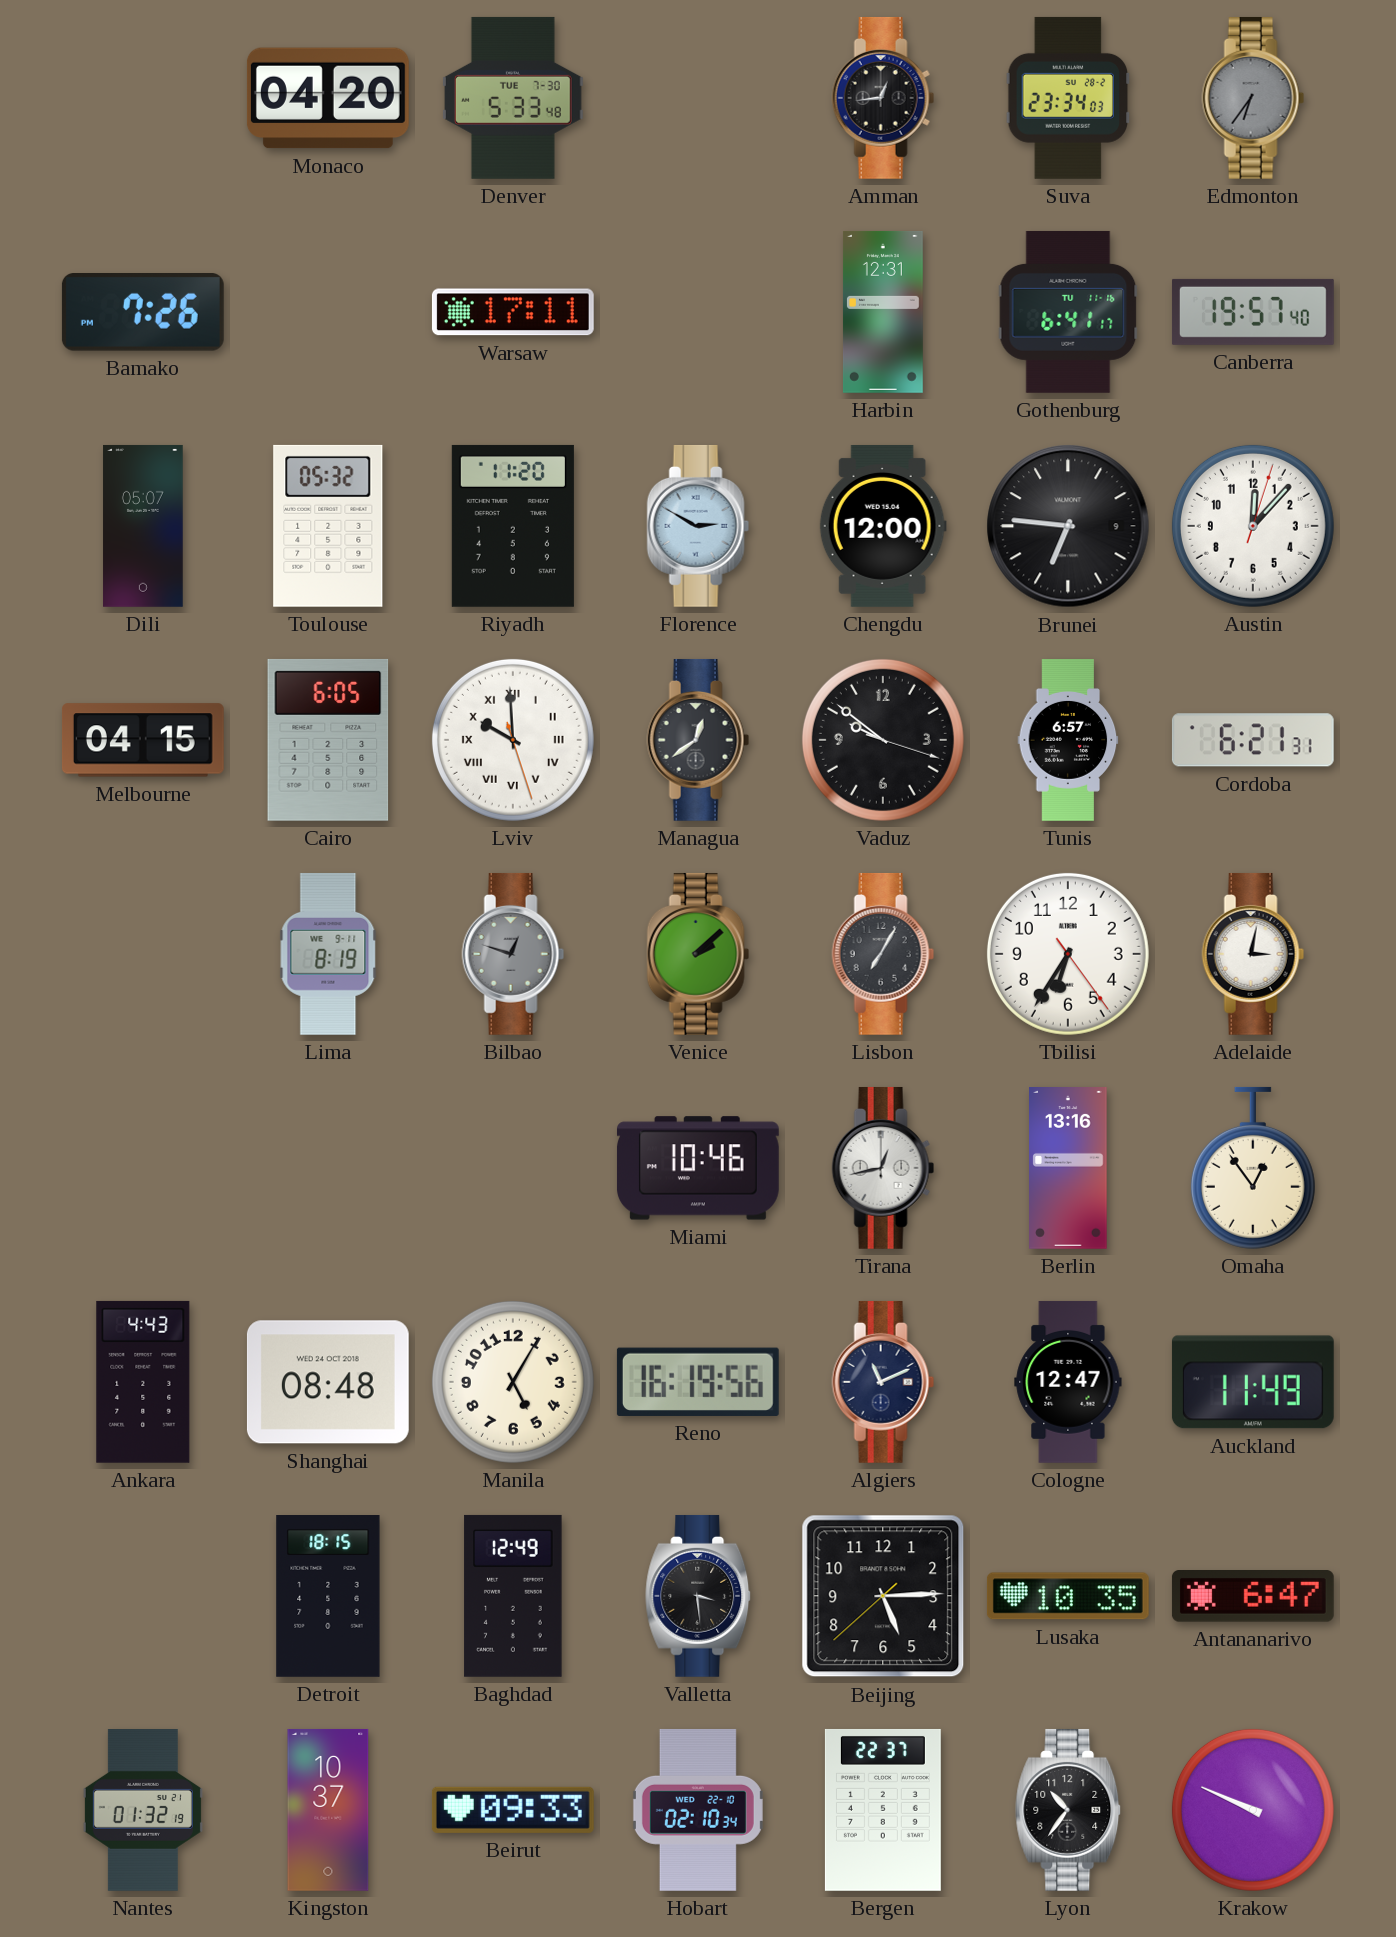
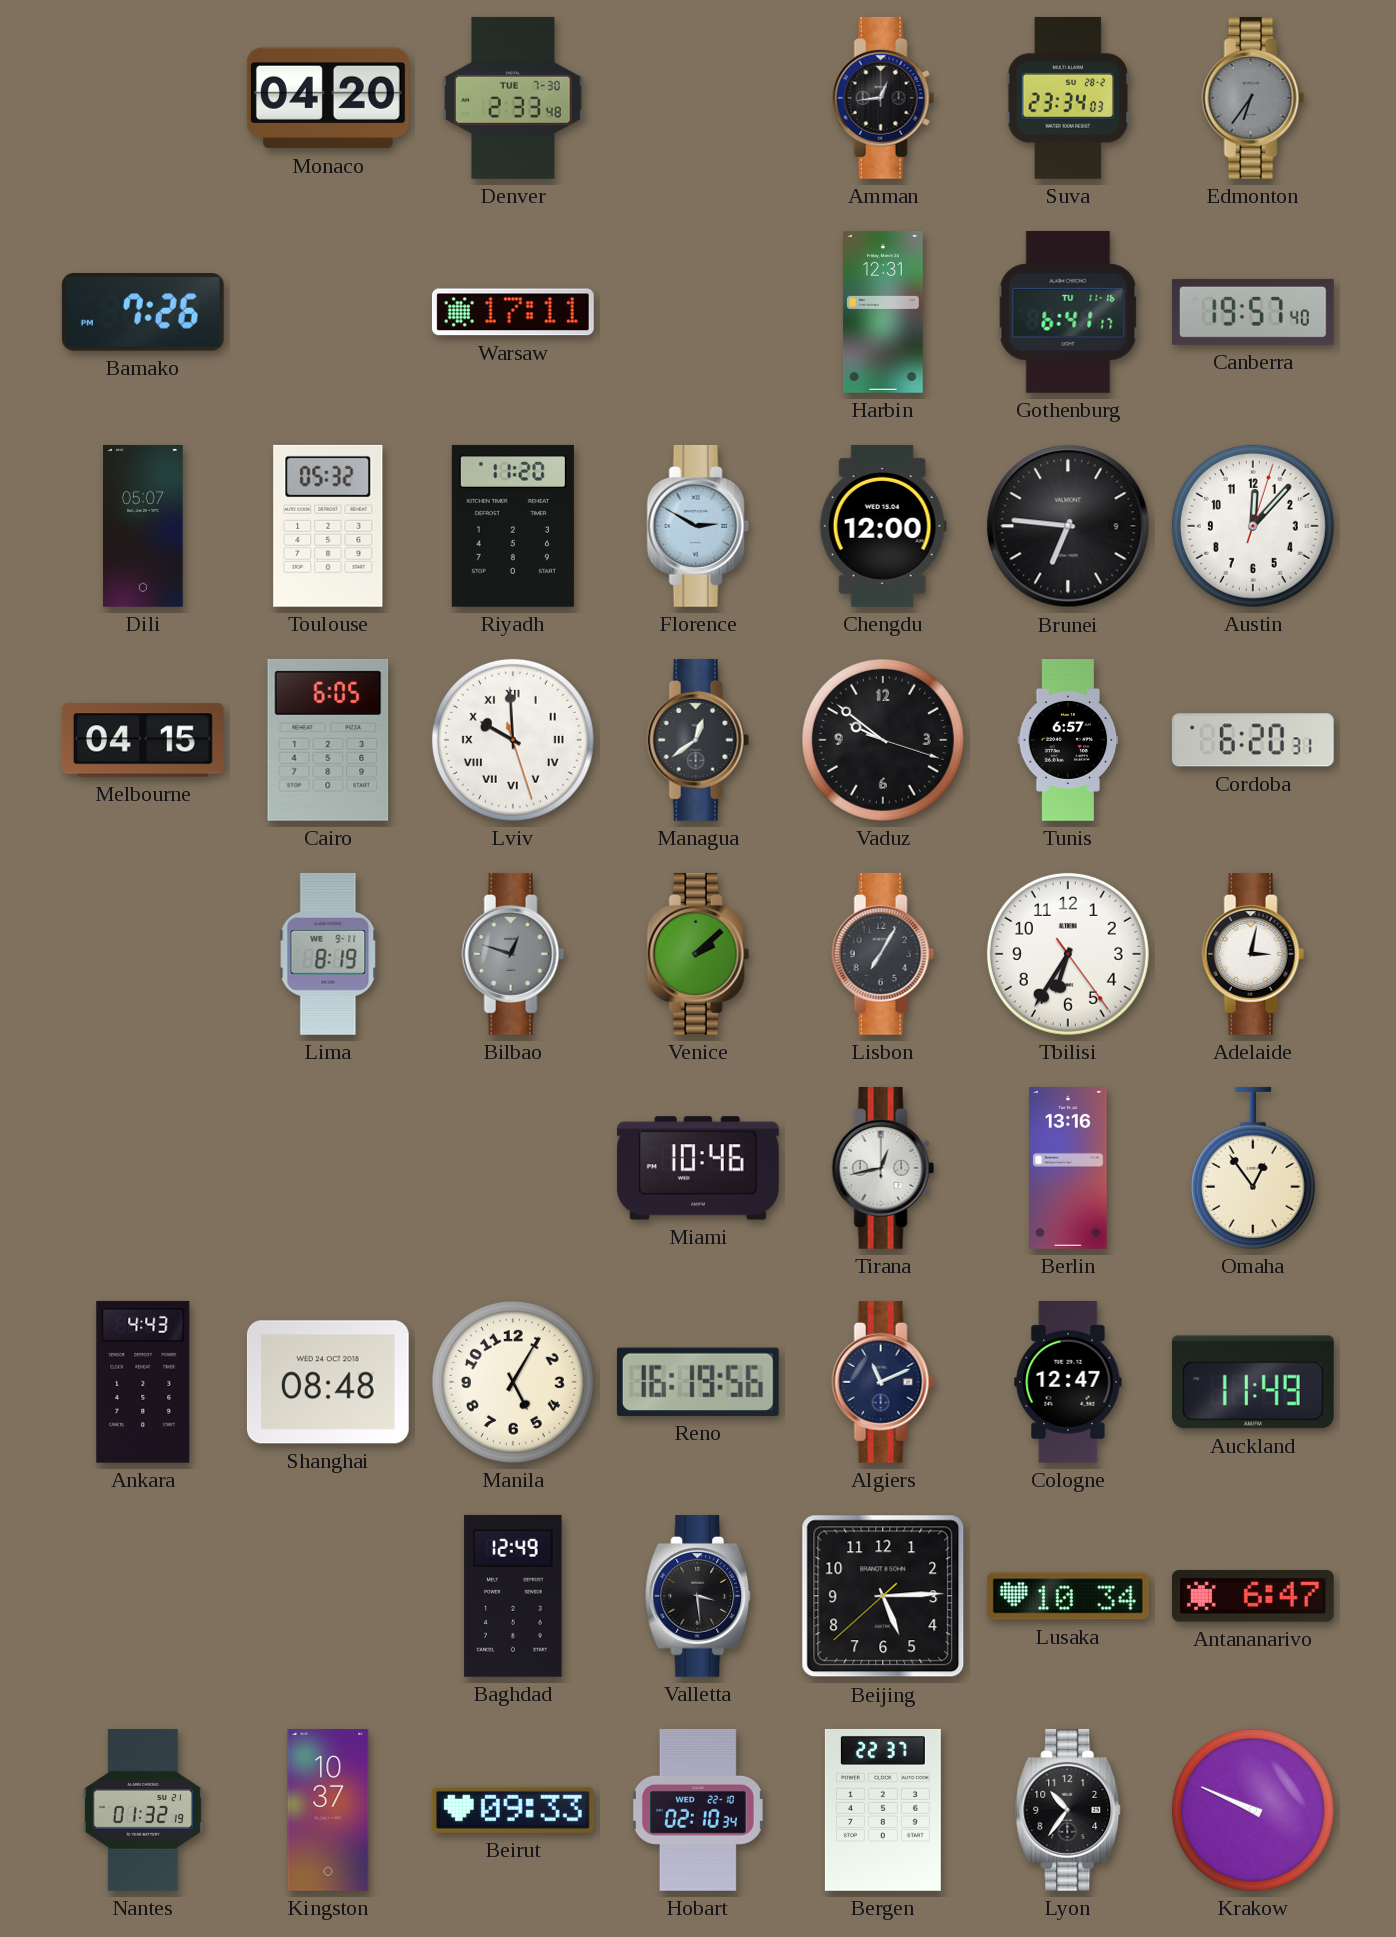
Denver: 5:33 -> 2:33 (513, 98)
Cordoba: 6:21 -> 6:20 (1253, 740)
Detroit: 18:15 -> none (328, 1597)
Lusaka: 10:35 -> 10:34 (1068, 1596)
